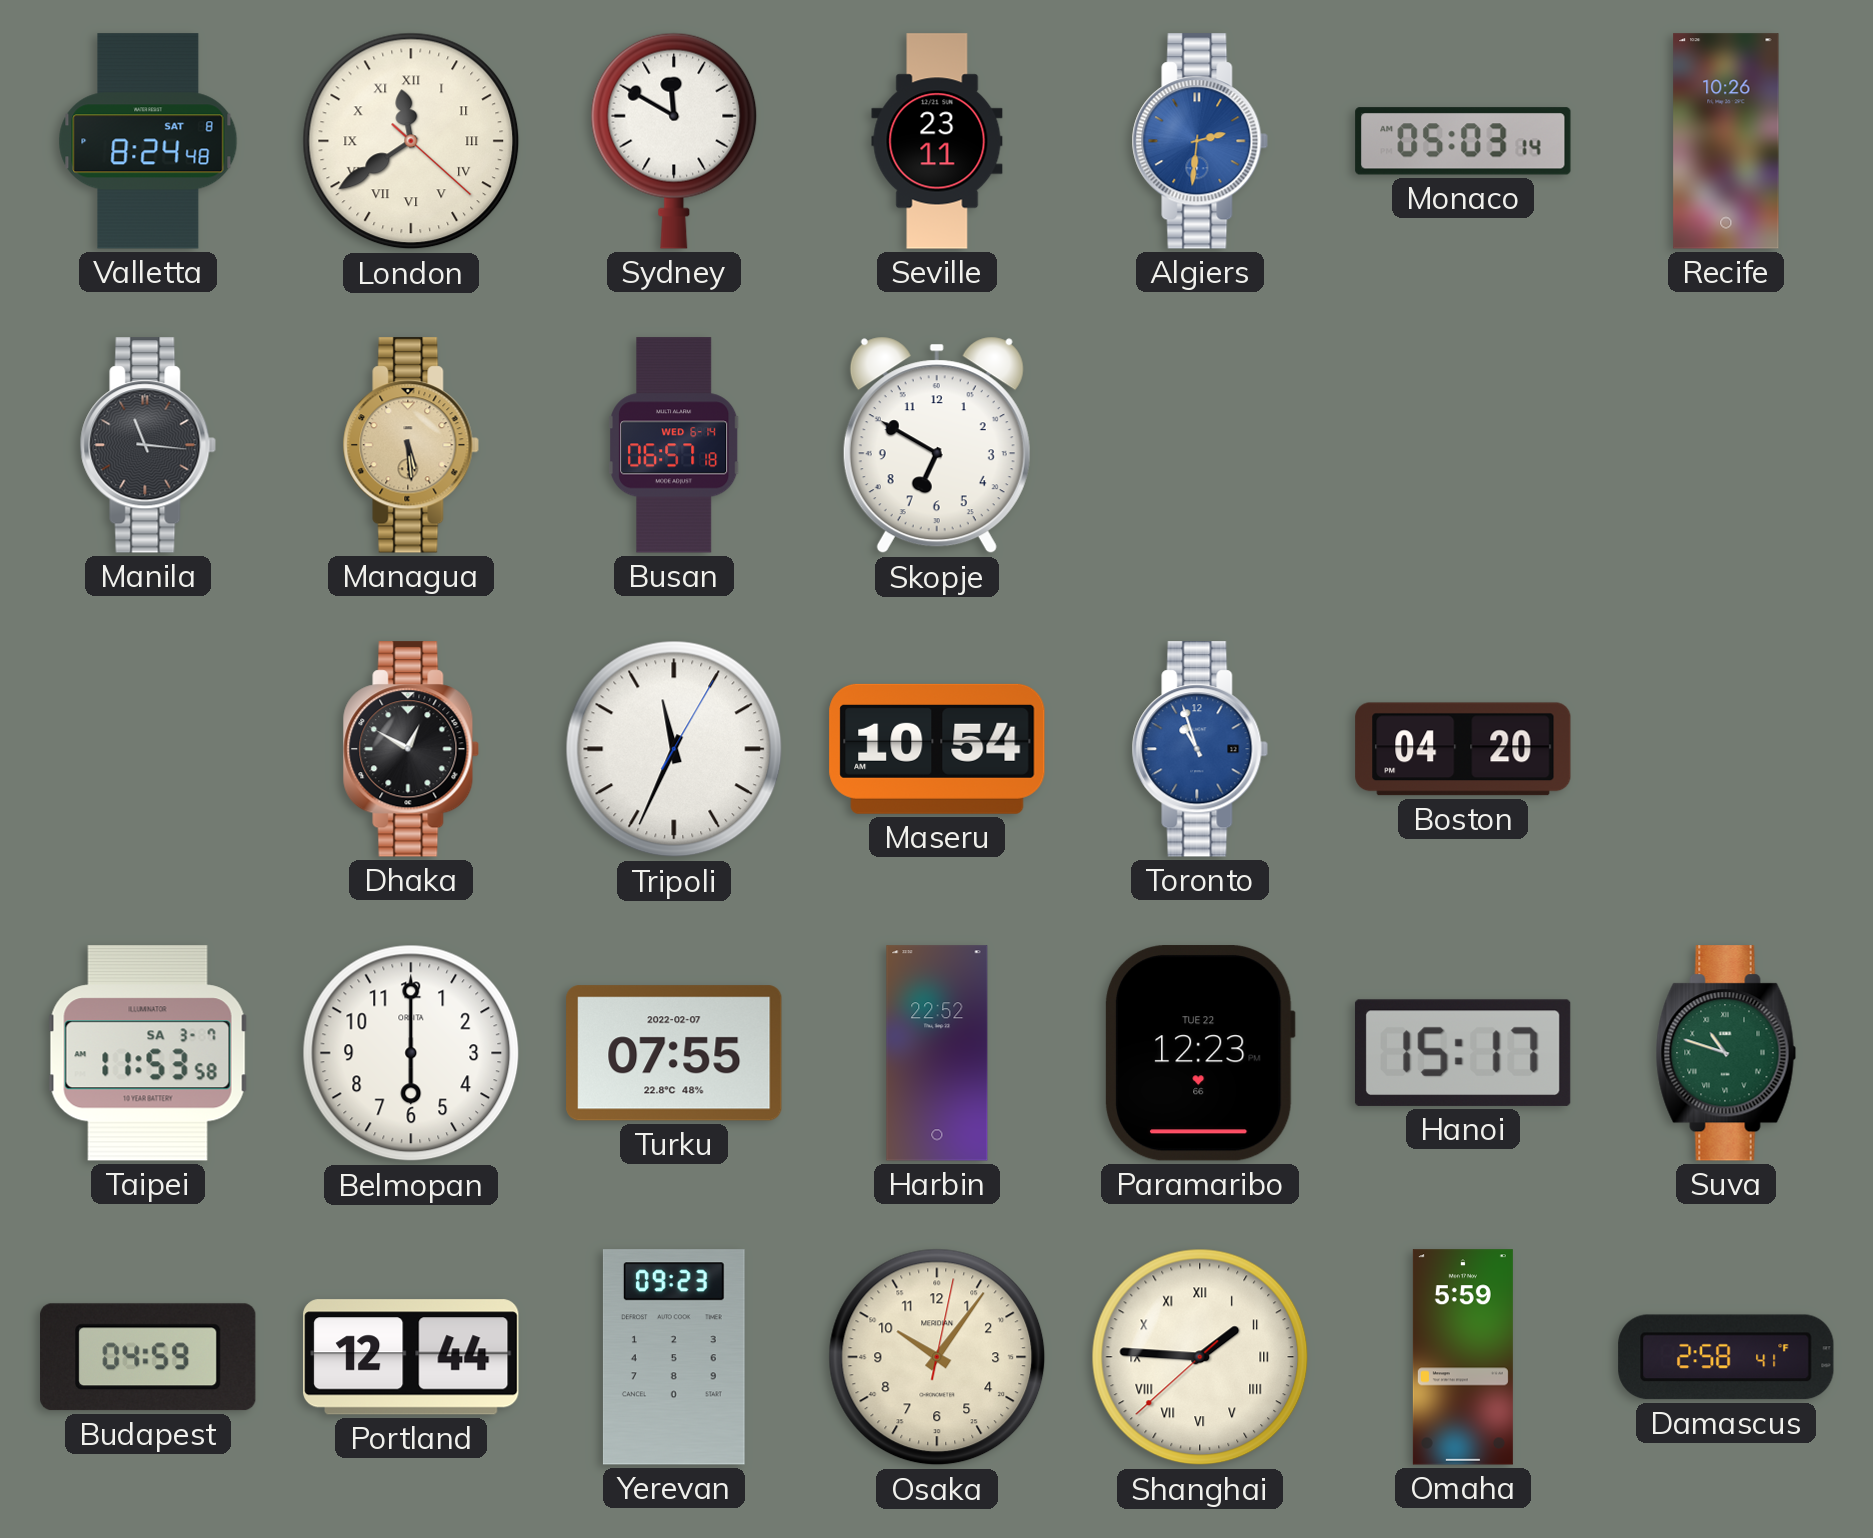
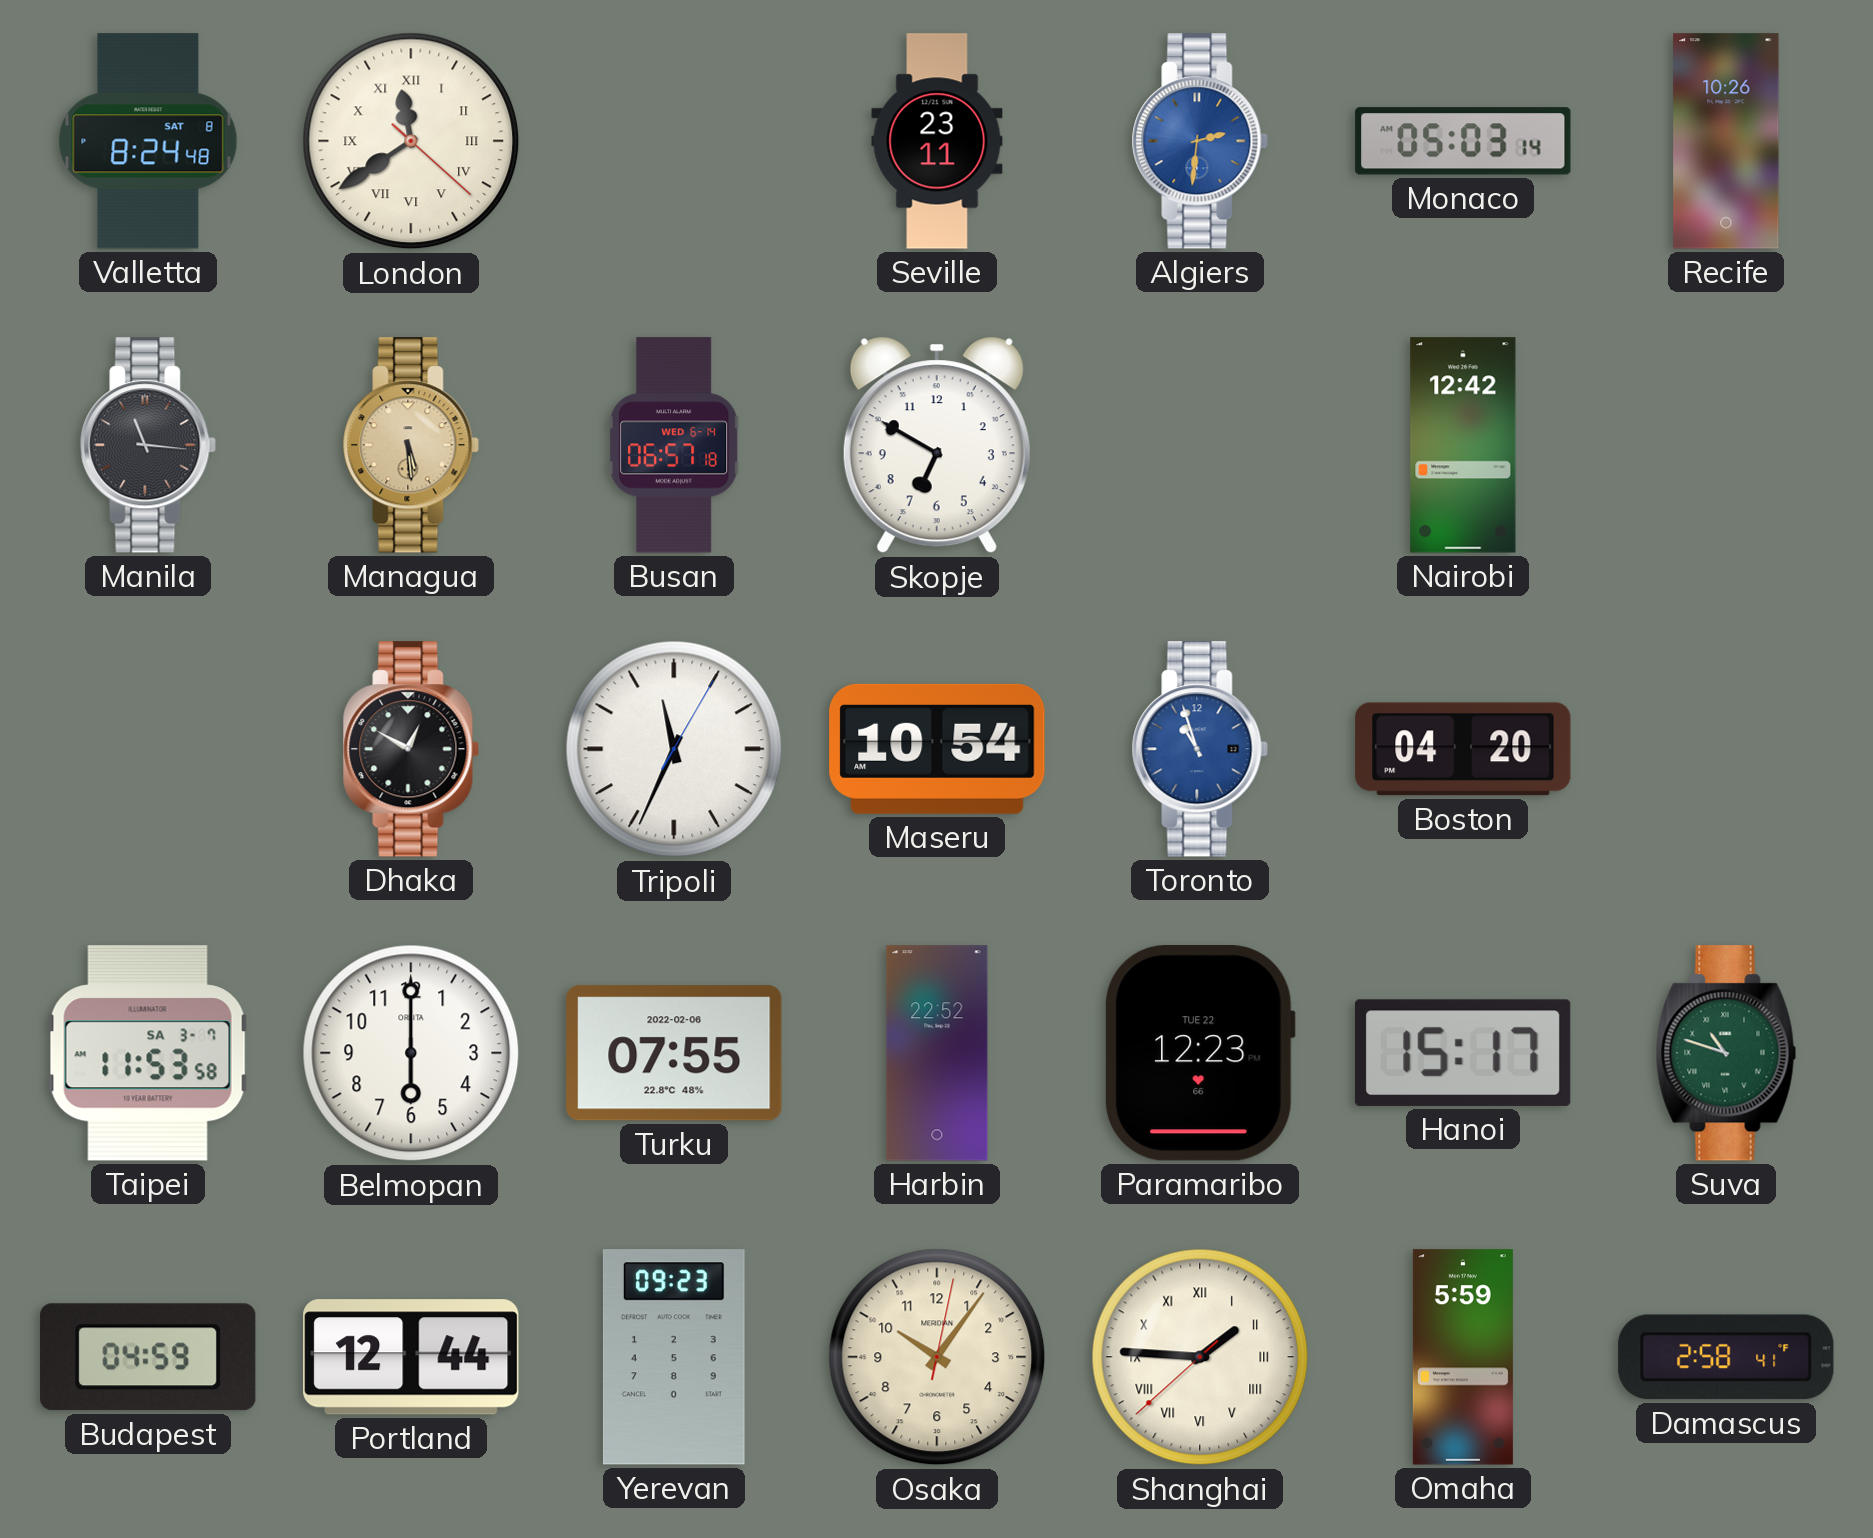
Sydney: 11:50 -> none (674, 141)
Nairobi: none -> 12:42 (1463, 445)
Turku date: 2022-02-07 -> 2022-02-06 (674, 1053)
